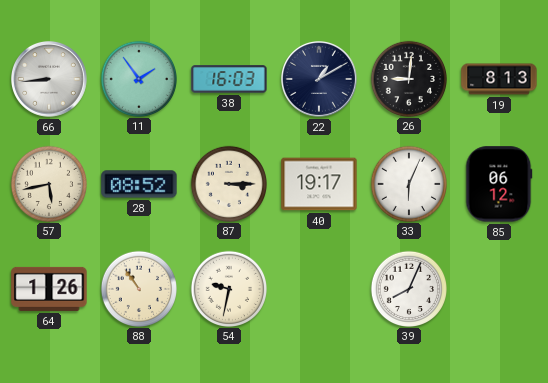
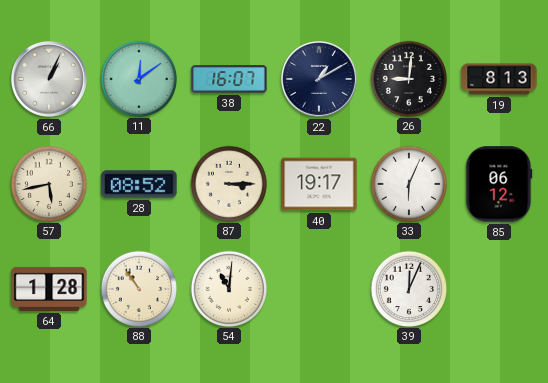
66: 8:44 -> 1:04 (50, 80)
11: 1:54 -> 12:09 (138, 78)
38: 16:03 -> 16:07 (229, 79)
64: 1:26 -> 1:28 (49, 289)
54: 9:32 -> 11:01 (228, 288)
39: 8:04 -> 12:04 (408, 288)
